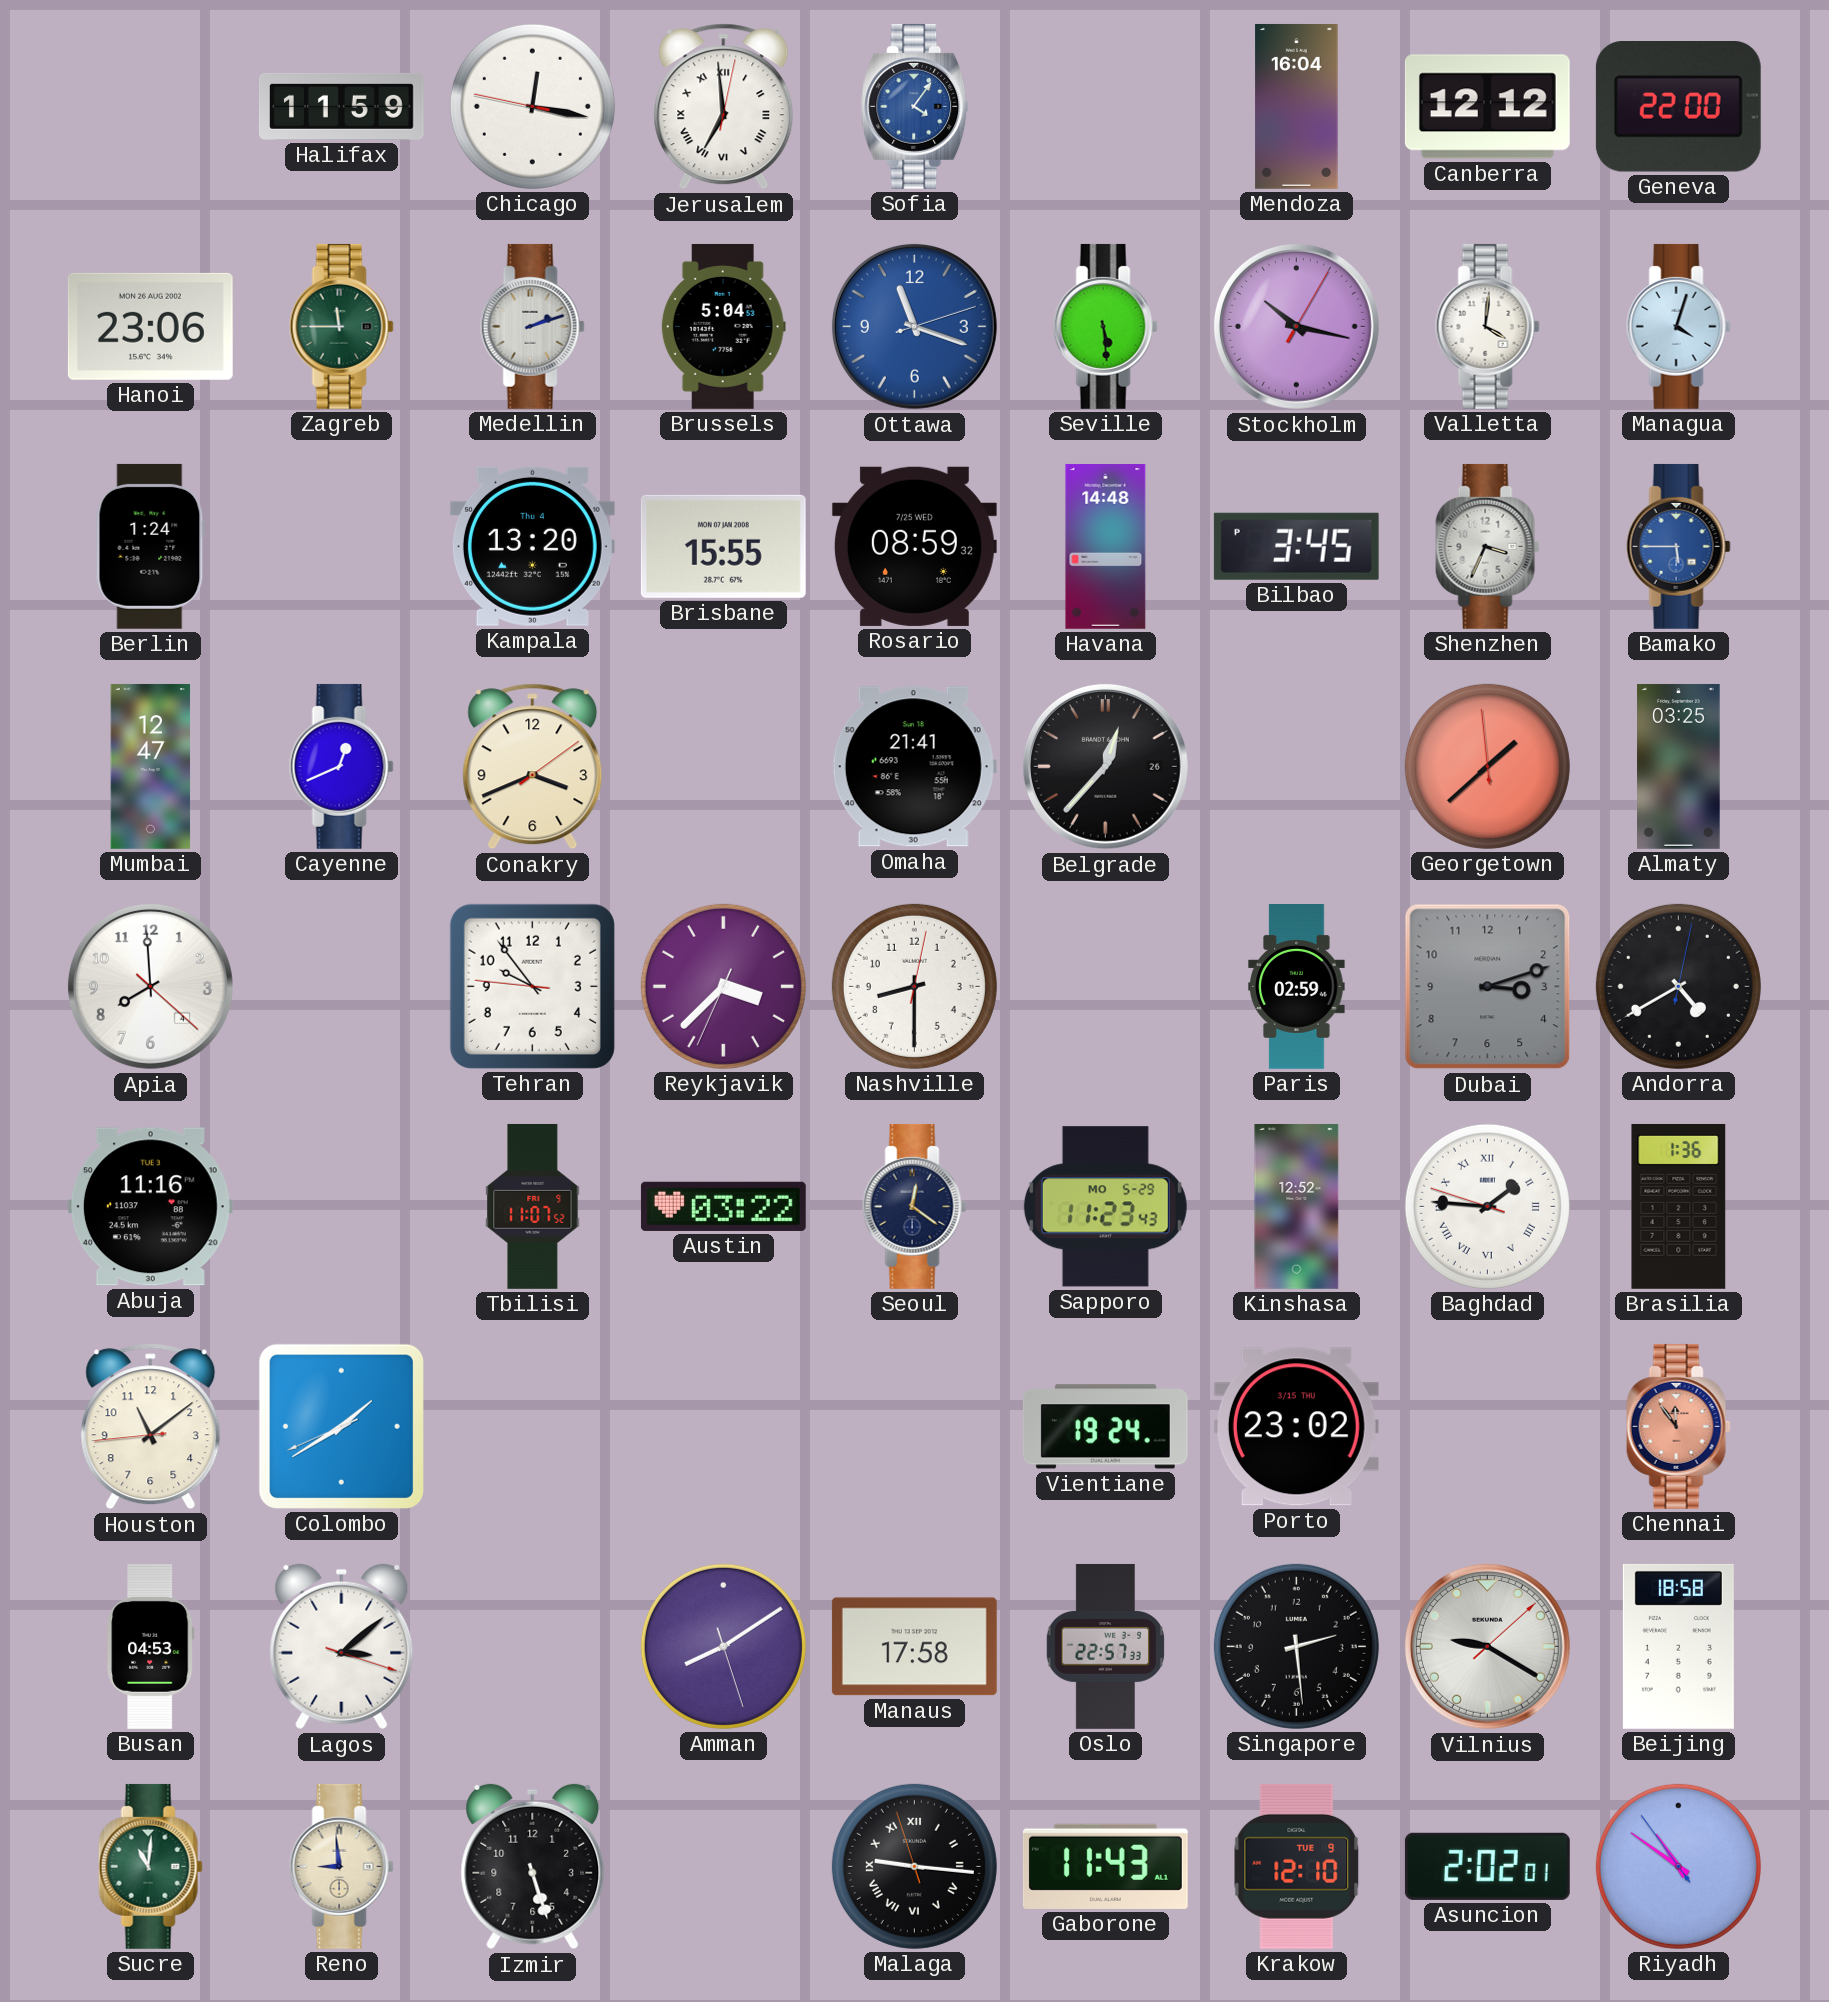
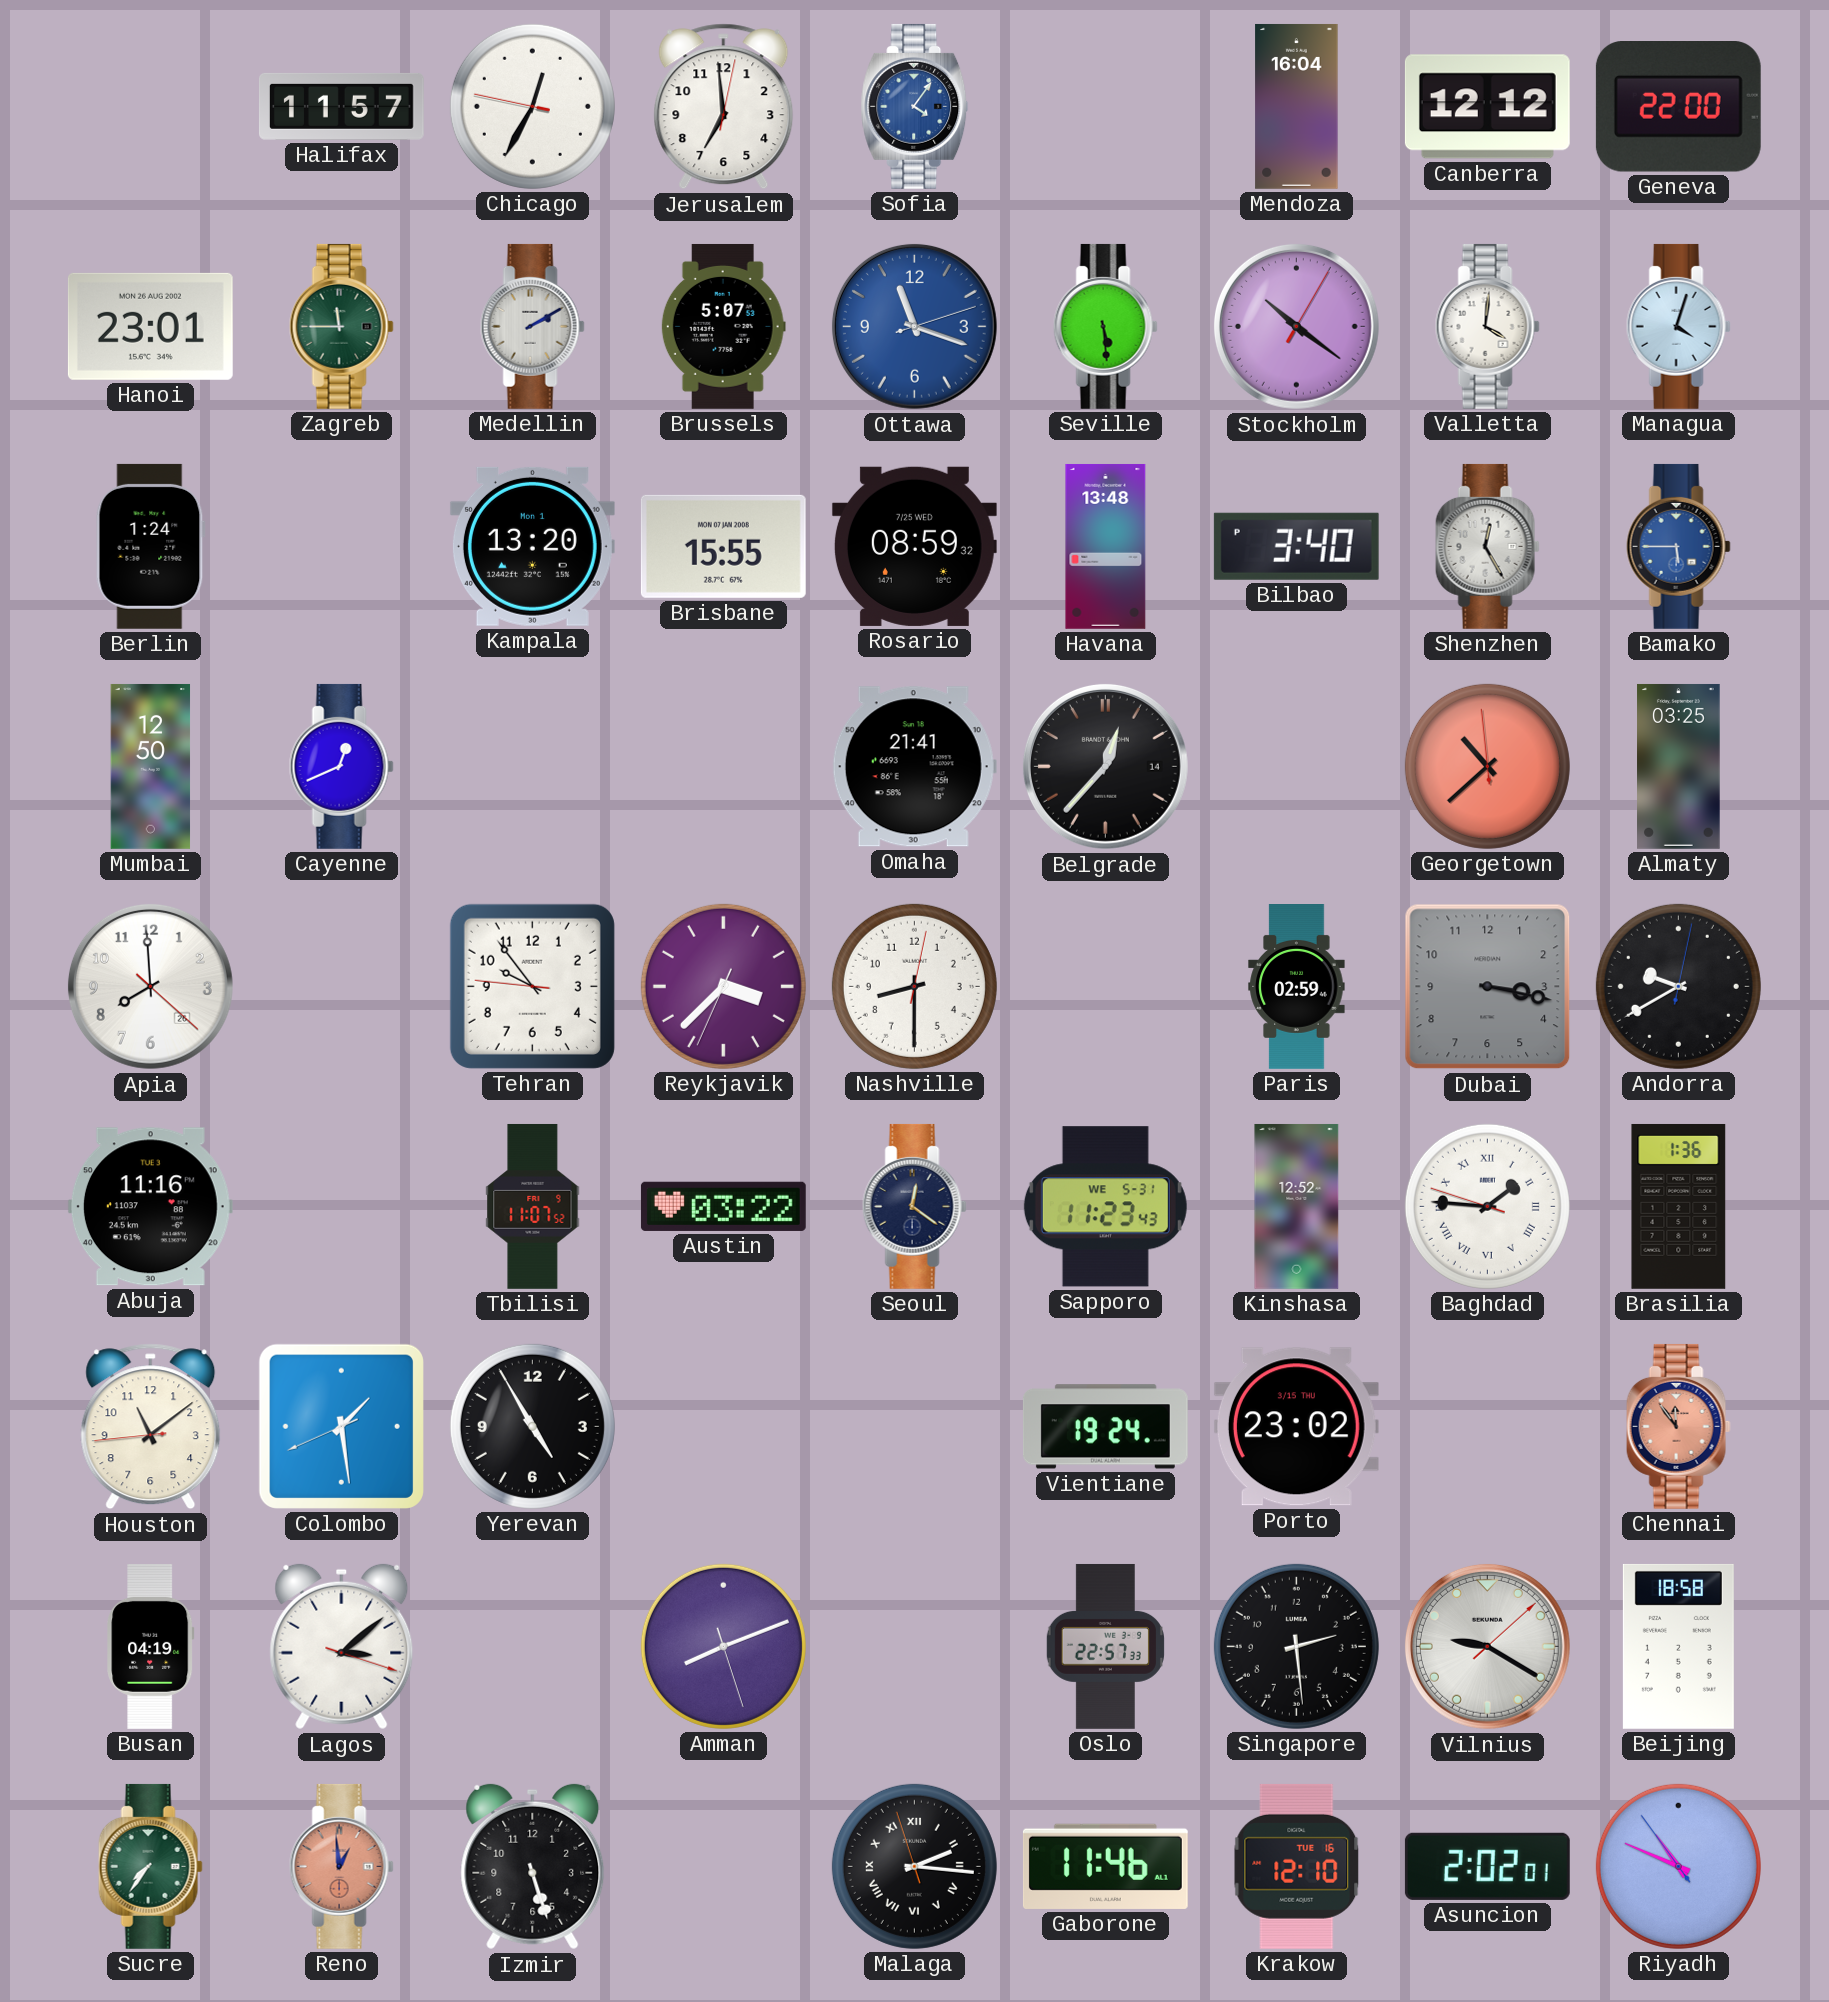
Halifax: 11:59 -> 11:57 (341, 106)
Chicago: 12:16 -> 12:34 (532, 106)
Jerusalem numerals: Roman -> Arabic (724, 107)
Hanoi: 23:06 -> 23:01 (150, 326)
Medellin: 2:12 -> 2:10 (532, 326)
Brussels: 5:04 -> 5:07 (723, 326)
Stockholm: 10:17 -> 10:21 (1296, 326)
Kampala date: Thu 4 -> Mon 1 (532, 546)
Havana: 14:48 -> 13:48 (1106, 546)
Bilbao: 3:45 -> 3:40 (1296, 546)
Shenzhen: 3:34 -> 12:25 (1487, 546)
Mumbai: 12:47 -> 12:50 (151, 766)
Conakry: 3:41 -> none (533, 767)
Belgrade date: 26 -> 14 (1105, 766)
Georgetown: 1:37 -> 10:37 (1487, 766)
Apia date: 4 -> 26 (150, 986)
Dubai: 3:12 -> 3:17 (1488, 987)
Andorra: 4:40 -> 9:40 (1678, 986)
Sapporo date: MO 5-29 -> WE 5-31 (1105, 1207)
Colombo: 1:39 -> 1:28 (341, 1426)
Yerevan: none -> 4:55 (532, 1426)
Busan: 04:53 -> 04:19 (151, 1646)
Amman: 8:09 -> 8:11 (723, 1646)
Manaus: 17:58 -> none (914, 1647)
Sucre: 11:01 -> 7:36 (150, 1866)
Reno: 8:59 -> 12:59 (341, 1866)
Reno dial: cream -> salmon (341, 1866)
Malaga: 9:15 -> 2:15 (914, 1866)
Gaborone: 11:43 -> 11:46 (1105, 1866)
Krakow date: TUE 9 -> TUE 16 (1297, 1866)
Riyadh: 10:50 -> 10:48 (1678, 1866)
